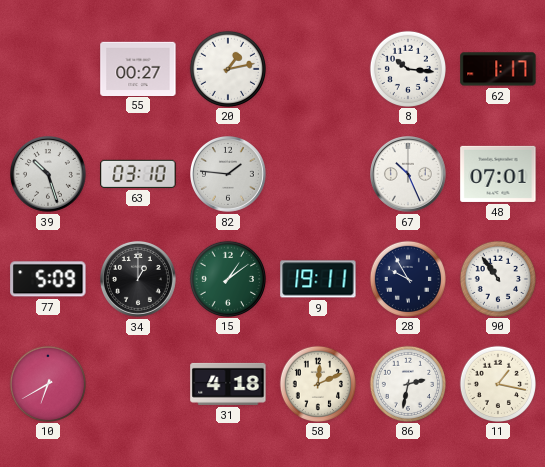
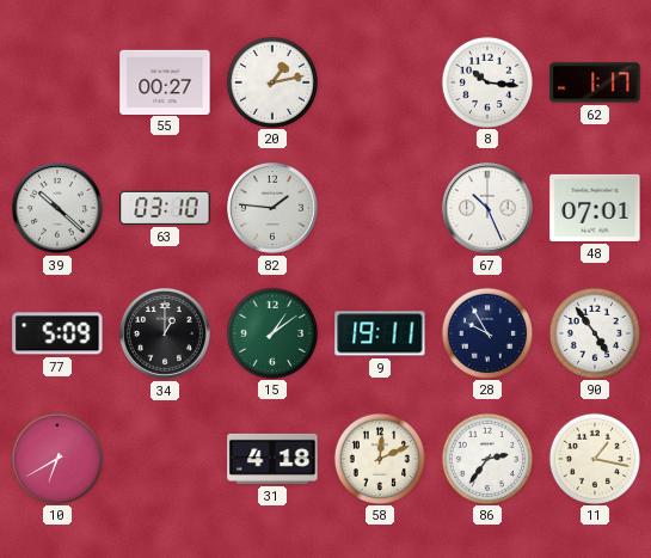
39: 10:27 -> 10:22 (59, 209)
90: 10:54 -> 4:54 (594, 332)
86: 2:32 -> 2:36 (486, 458)
